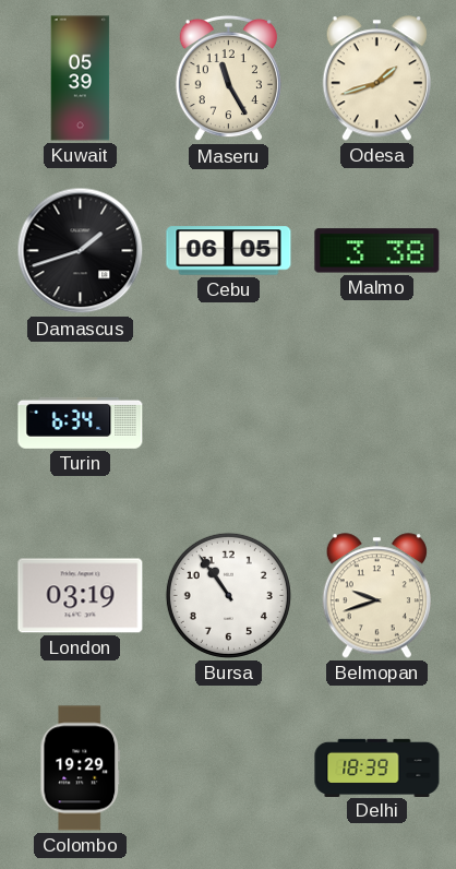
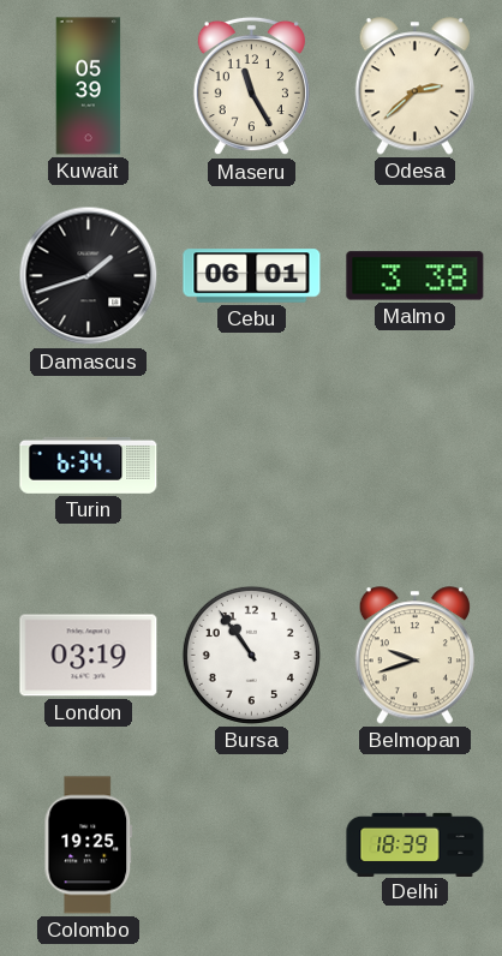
Odesa: 1:42 -> 2:38 (414, 86)
Cebu: 06:05 -> 06:01 (252, 276)
Colombo: 19:29 -> 19:25 (89, 846)
